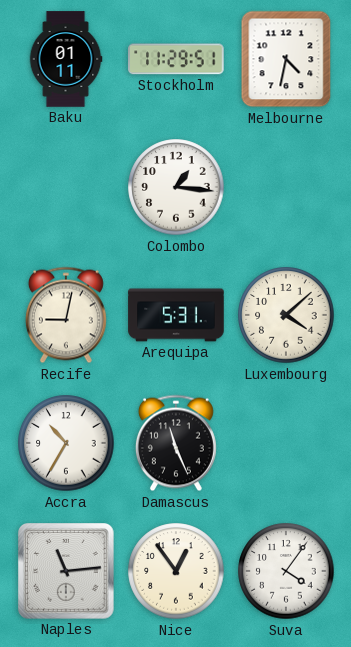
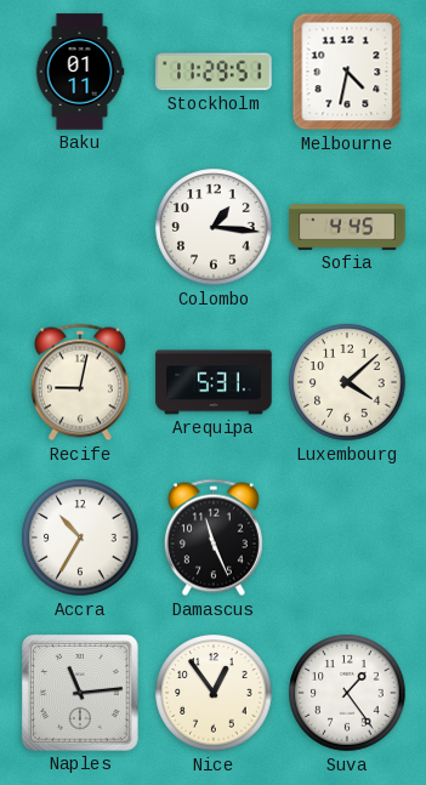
Sofia: none -> 4:45 (347, 227)
Suva: 4:06 -> 1:24 (347, 693)
